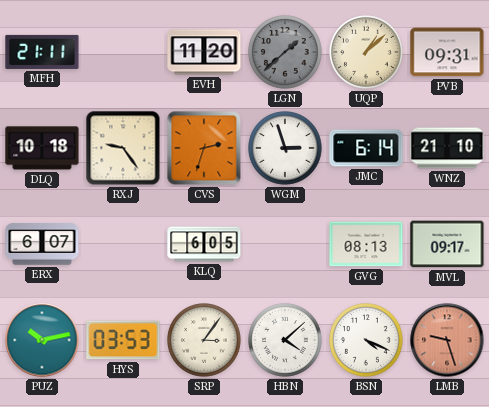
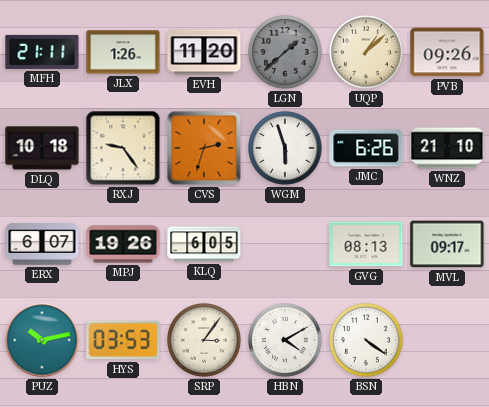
JLX: none -> 1:26 (123, 52)
PVB: 09:31 -> 09:26 (447, 52)
WGM: 2:57 -> 5:57 (285, 148)
JMC: 6:14 -> 6:26 (366, 148)
MPJ: none -> 19:26 (123, 244)
HBN: 4:08 -> 4:10 (285, 340)
BSN: 4:19 -> 4:21 (366, 340)
LMB: 9:27 -> none (447, 340)
